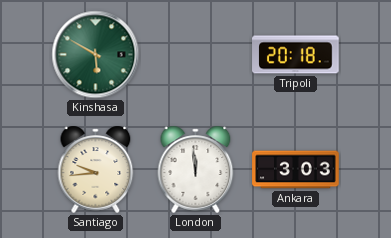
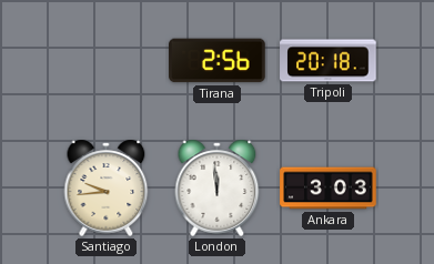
Kinshasa: 5:50 -> none (96, 55)
Tirana: none -> 2:56 (218, 61)
